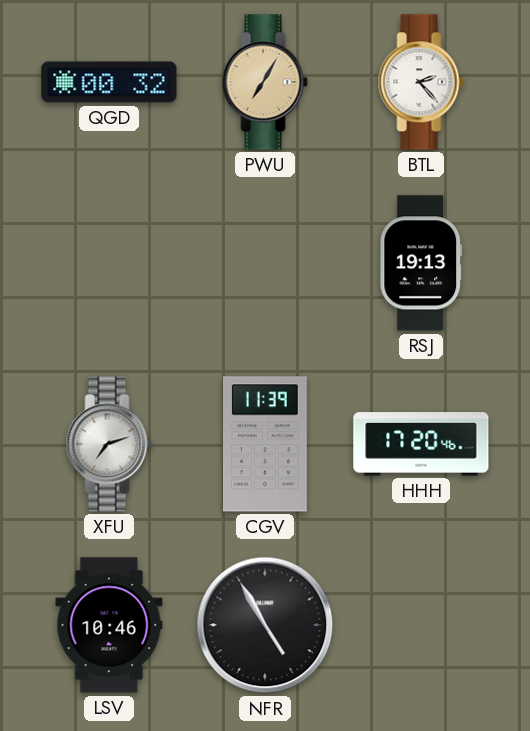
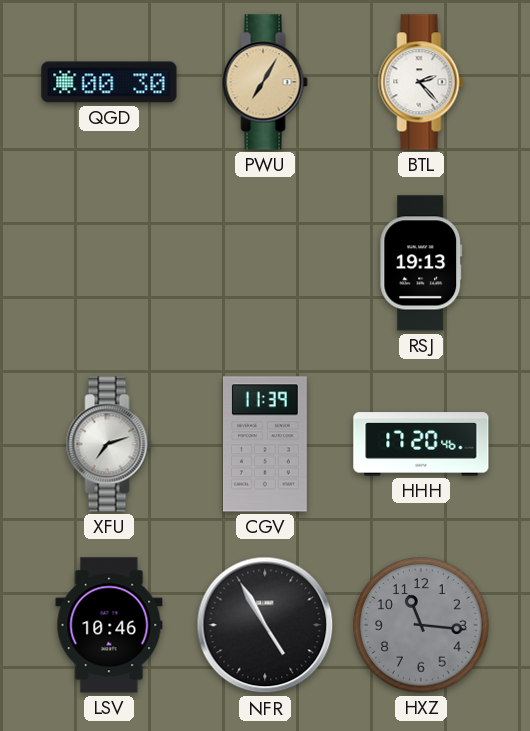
QGD: 00:32 -> 00:30 (109, 82)
HXZ: none -> 11:16 (421, 625)
